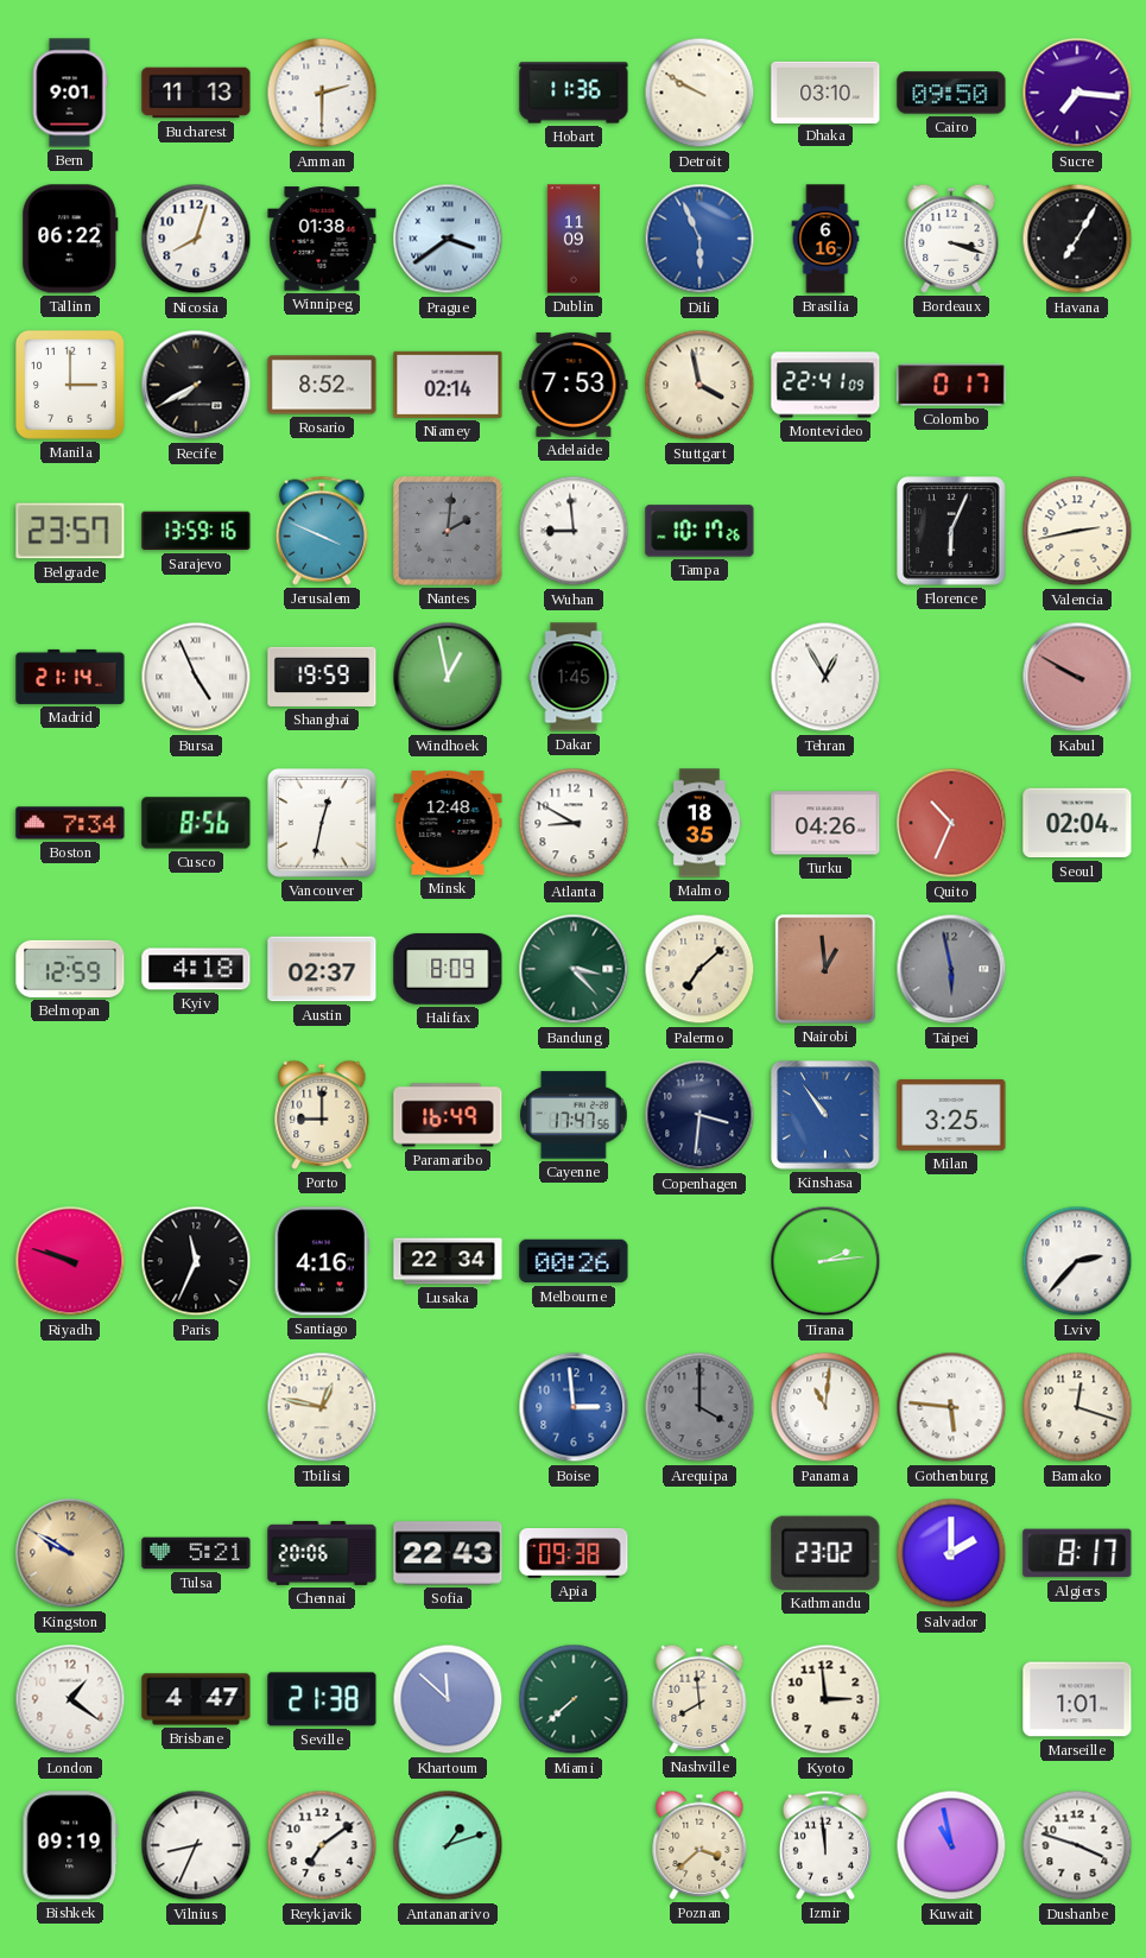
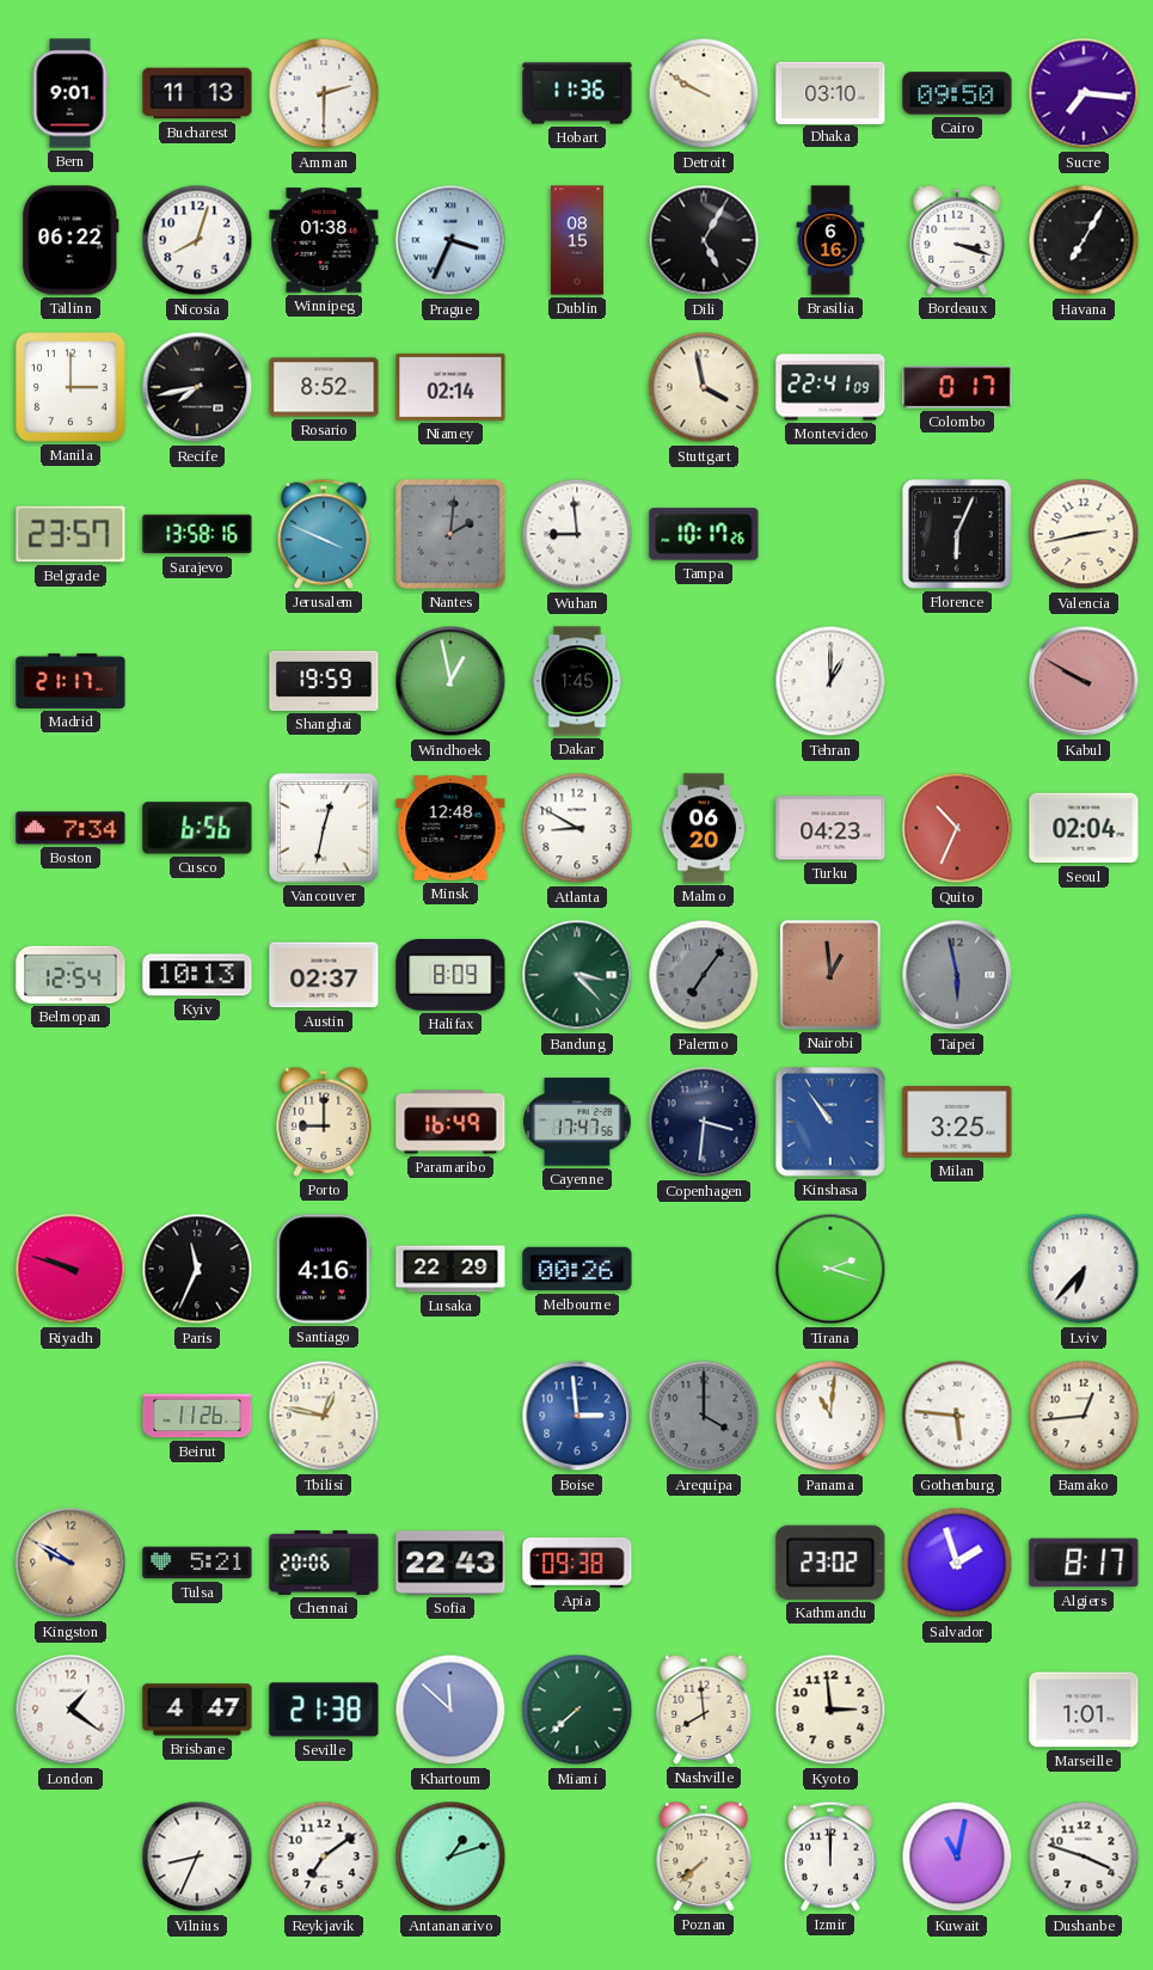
Prague: 3:39 -> 3:34 (450, 240)
Dublin: 11:09 -> 08:15 (577, 240)
Dili: 5:56 -> 5:05 (704, 240)
Dili dial: blue -> black (704, 240)
Recife: 7:40 -> 7:43 (197, 387)
Adelaide: 7:53 -> none (574, 385)
Sarajevo: 13:59 -> 13:58 (197, 534)
Madrid: 21:14 -> 21:17 (70, 681)
Bursa: 4:56 -> none (196, 677)
Tehran: 12:55 -> 1:00 (830, 681)
Cusco: 8:56 -> 6:56 (197, 828)
Malmo: 18:35 -> 06:20 (704, 828)
Turku: 04:26 -> 04:23 (830, 828)
Belmopan: 12:59 -> 12:54 (70, 975)
Kyiv: 4:18 -> 10:13 (197, 975)
Palermo: 7:08 -> 7:06 (704, 975)
Palermo dial: cream -> grey (704, 975)
Lusaka: 22:34 -> 22:29 (450, 1269)
Tirana: 2:14 -> 2:18 (830, 1269)
Lviv: 2:37 -> 6:37 (1084, 1269)
Beirut: none -> 11:26 (197, 1416)
Bamako: 12:18 -> 12:44 (1084, 1416)
Salvador: 2:00 -> 1:57 (957, 1563)
Bishkek: 09:19 -> none (70, 1845)
Poznan: 3:38 -> 7:38 (704, 1857)
Izmir: 11:59 -> 12:00 (830, 1857)
Kuwait: 10:58 -> 11:02 (957, 1857)
